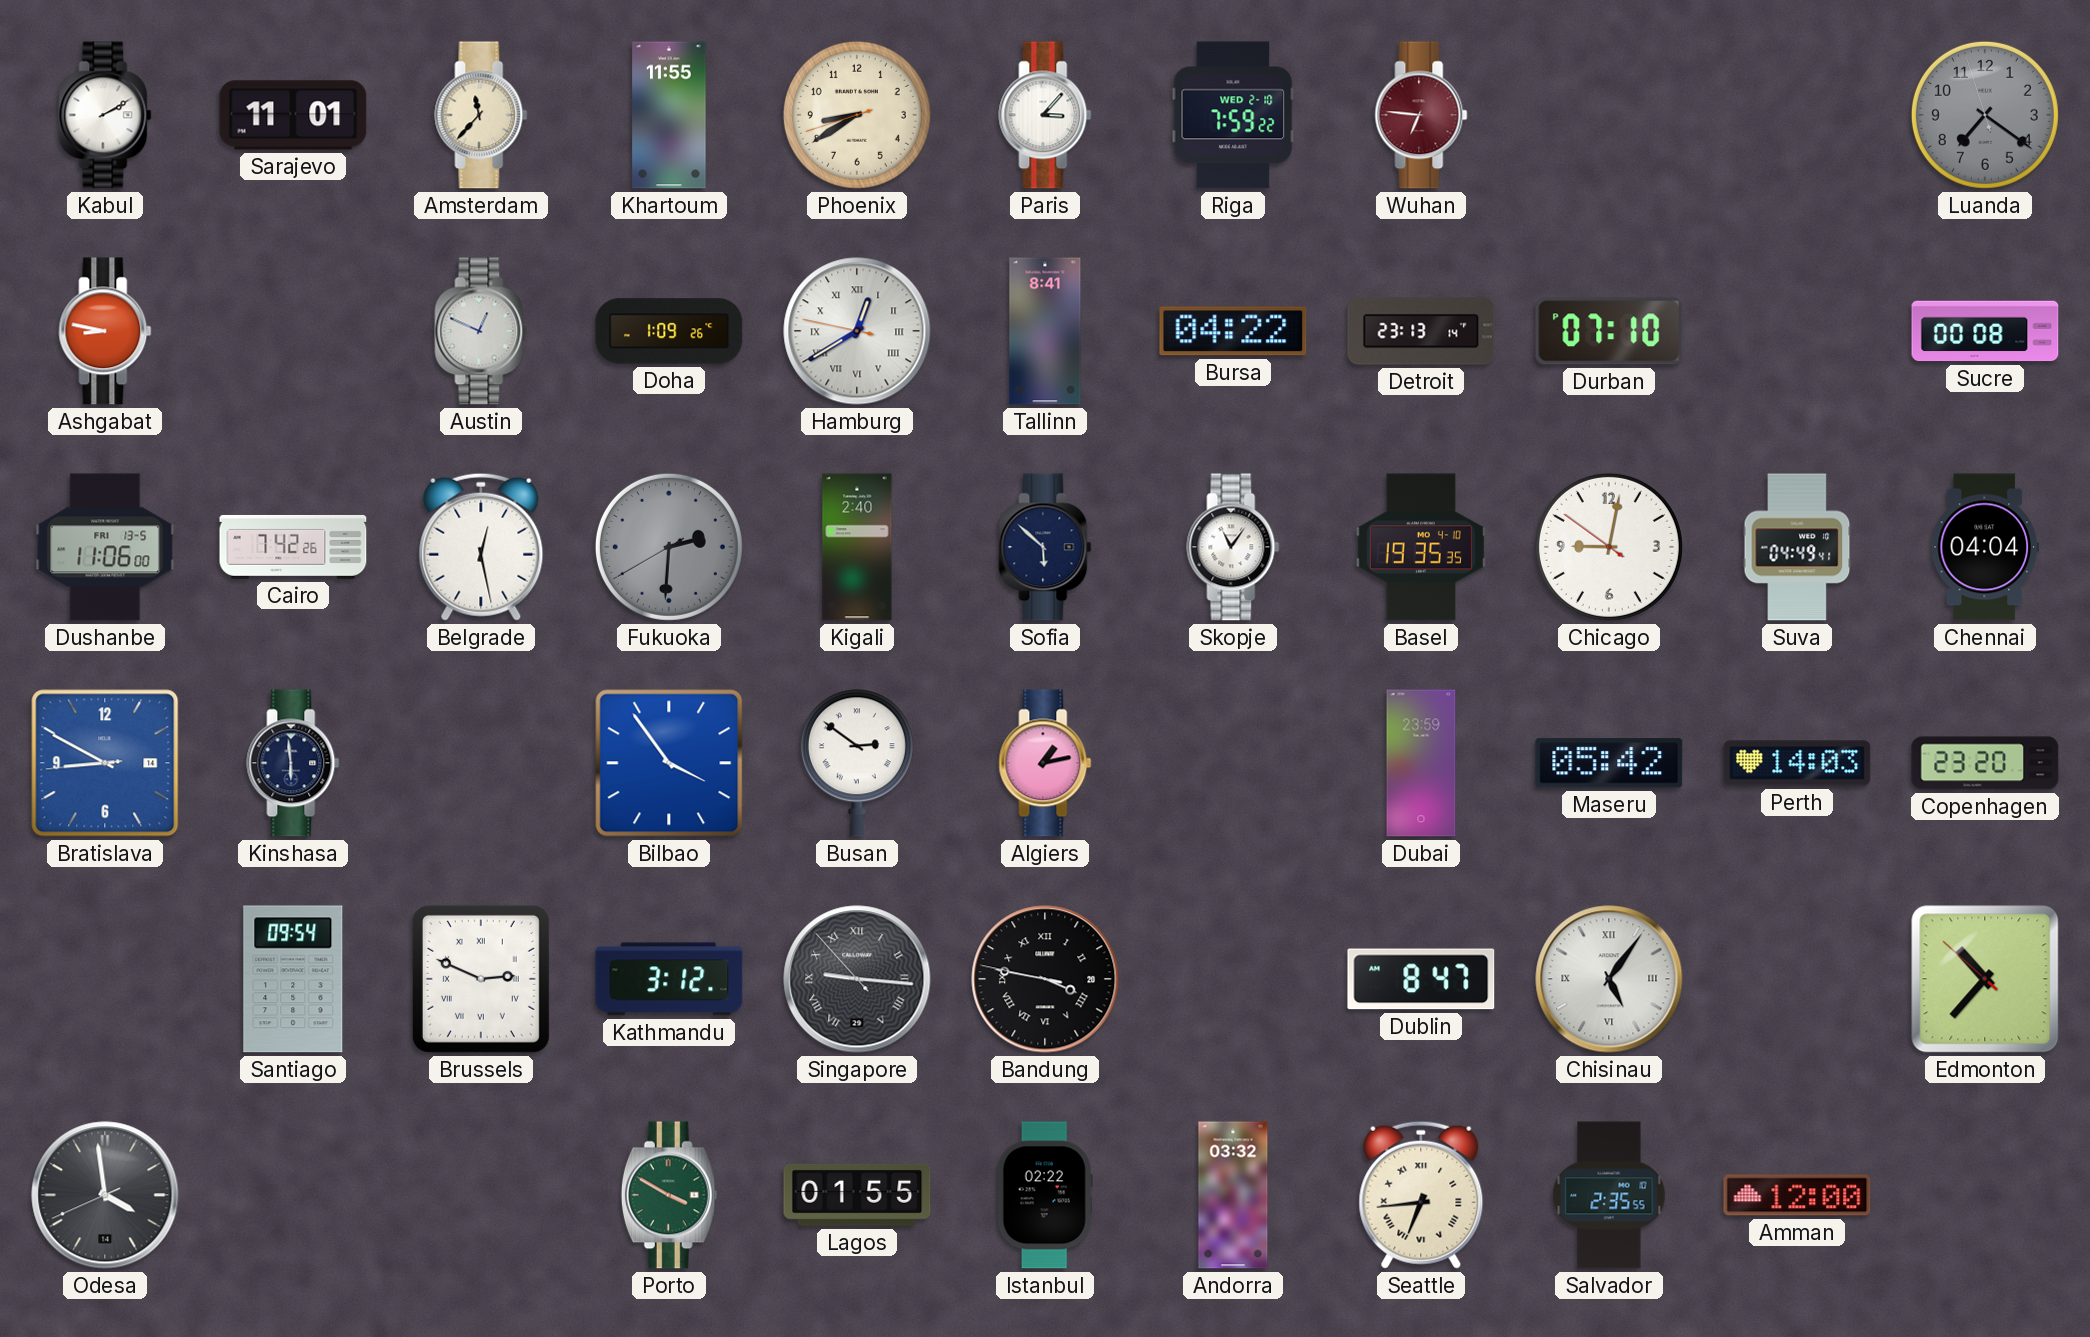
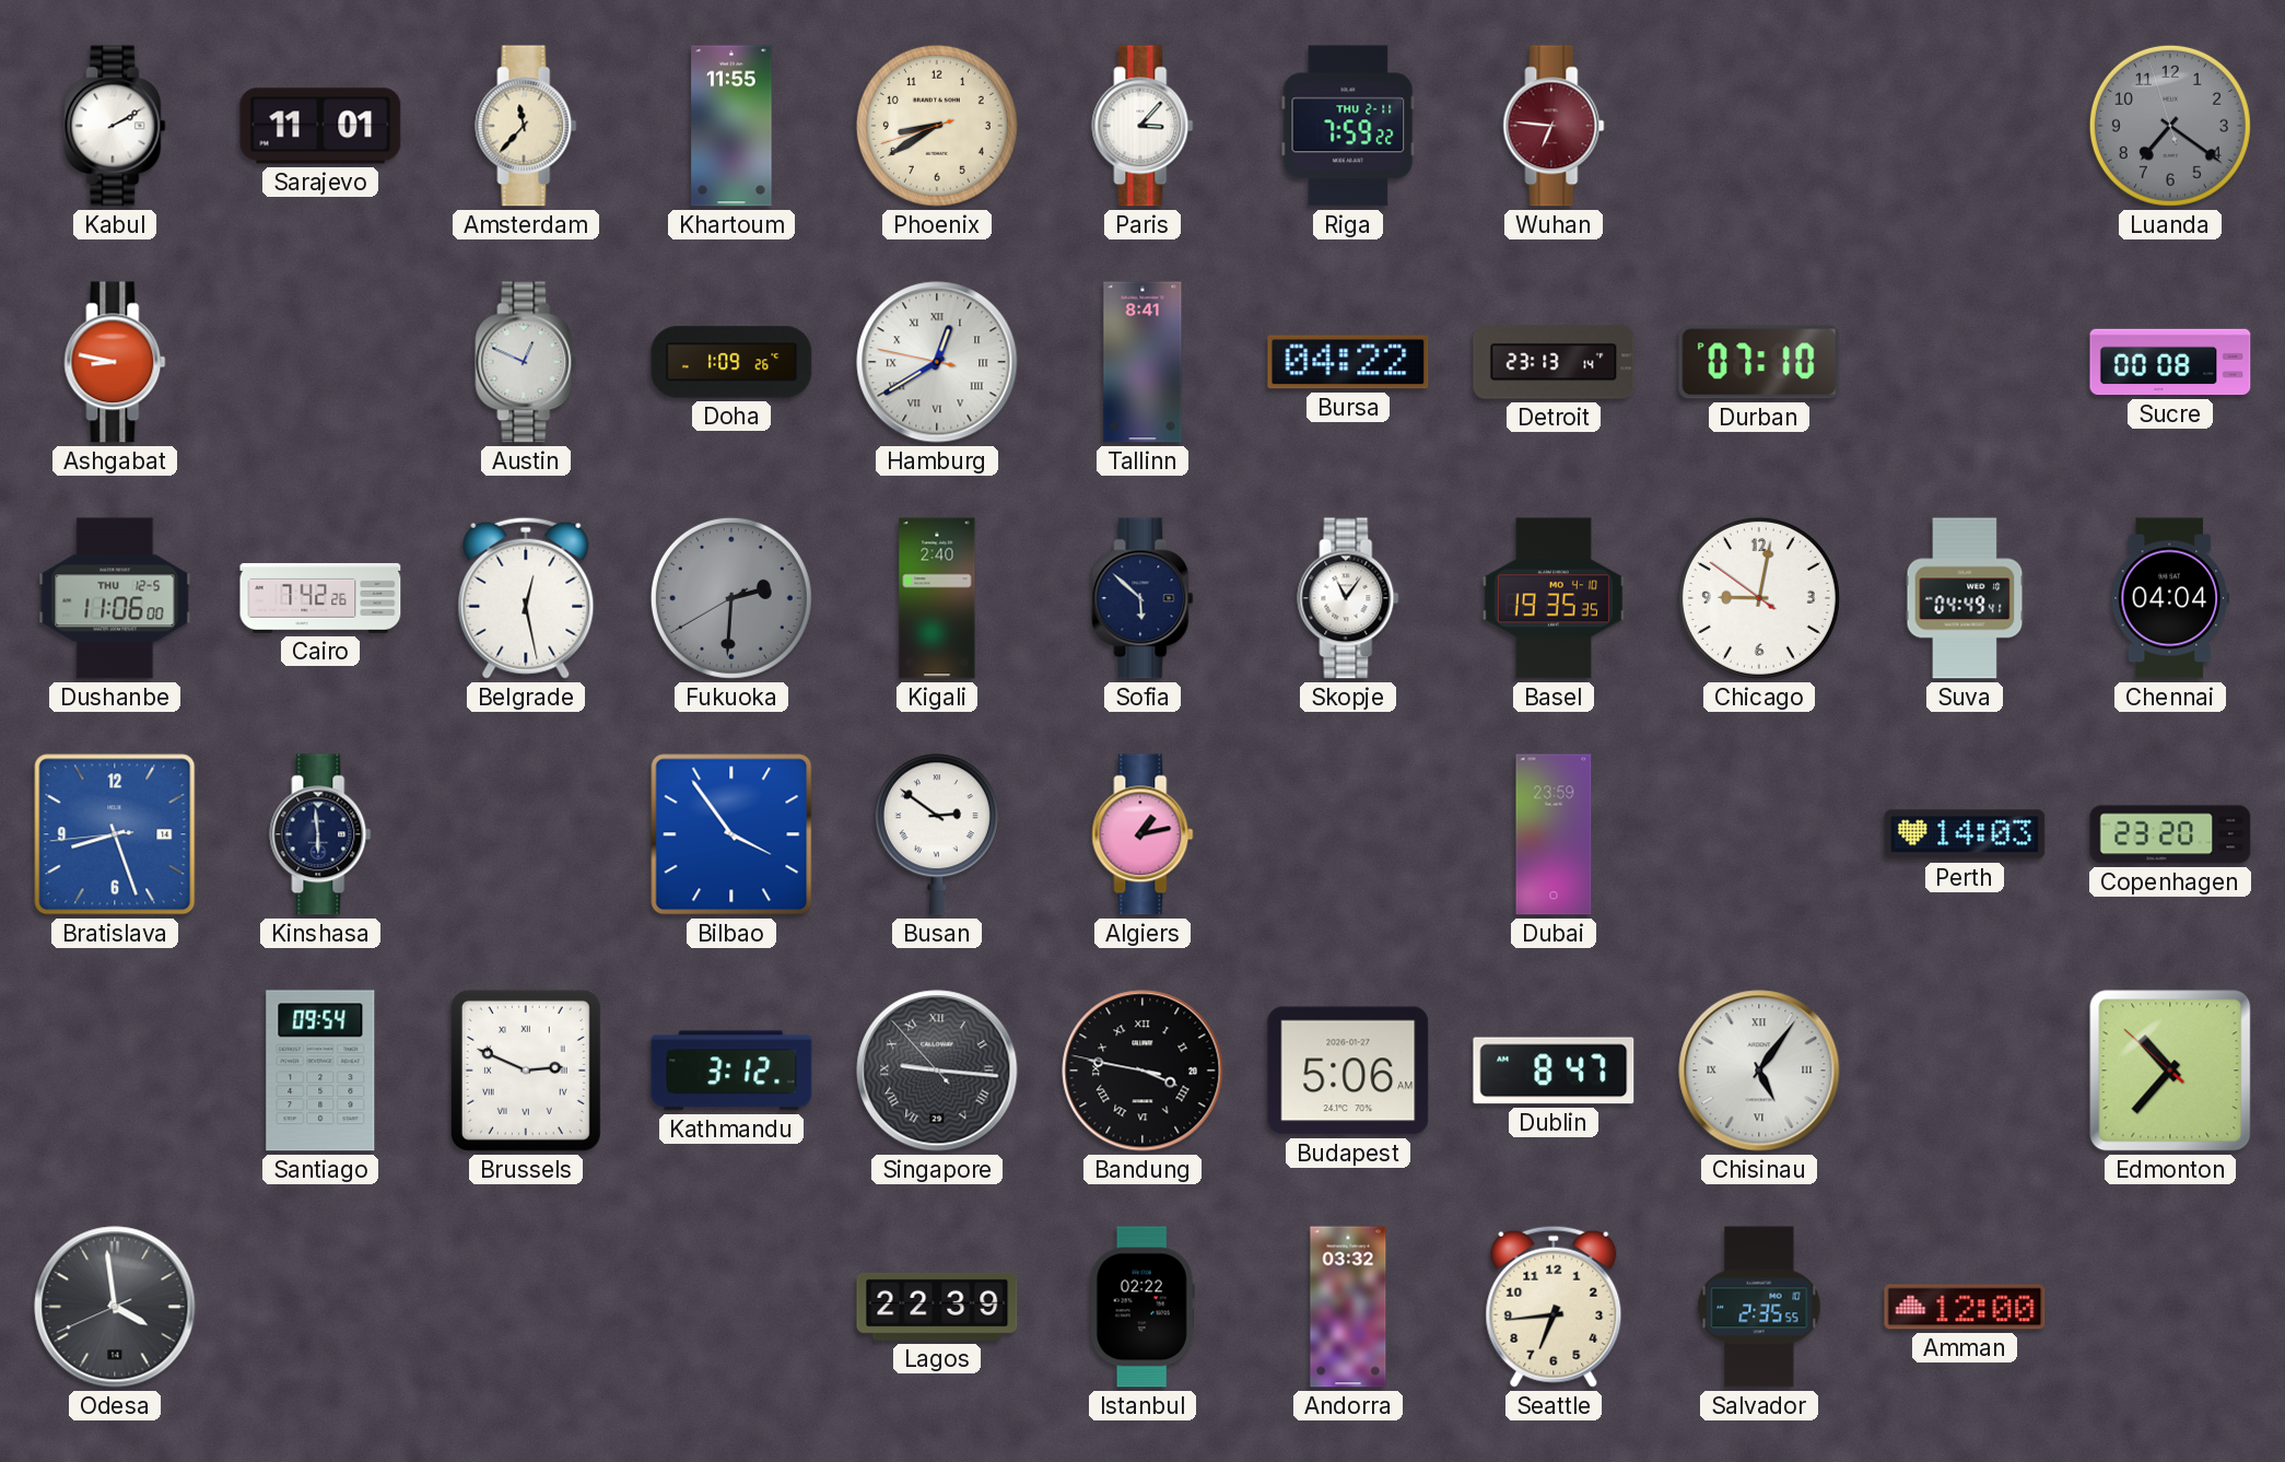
Riga date: WED 2-10 -> THU 2-11 (1348, 126)
Dushanbe date: FRI 13-5 -> THU 12-5 (115, 598)
Bratislava: 8:49 -> 8:26 (115, 834)
Maseru: 05:42 -> none (1609, 763)
Budapest: none -> 5:06 (1348, 1071)
Porto: 3:50 -> none (669, 1195)
Lagos: 01:55 -> 22:39 (937, 1307)
Seattle numerals: Roman -> Arabic (1554, 1307)
